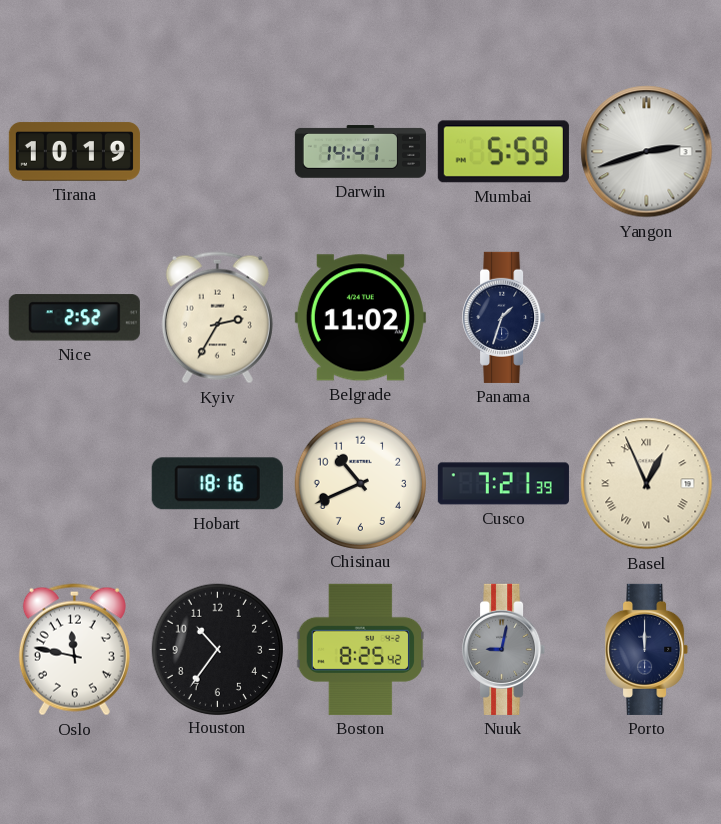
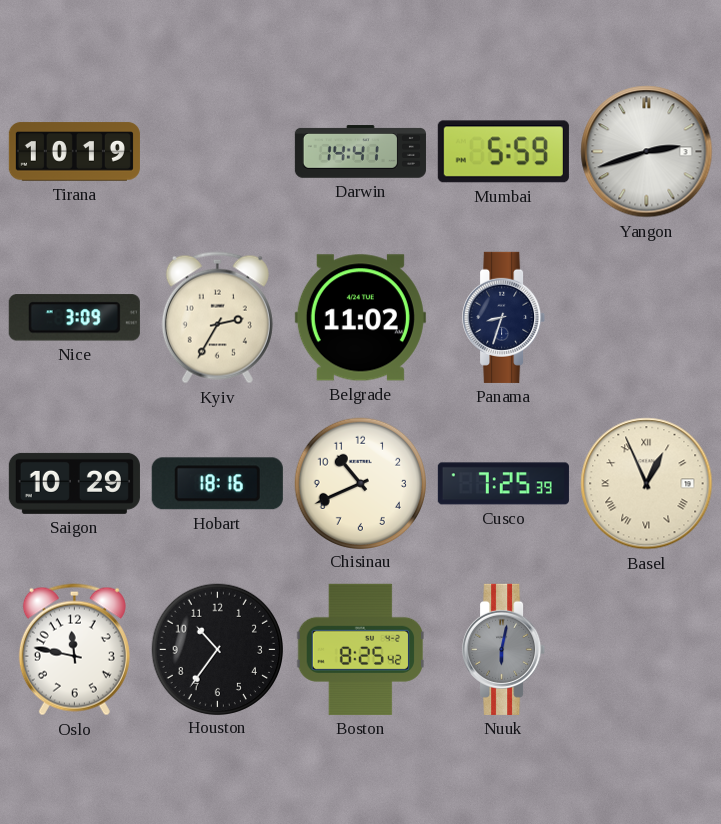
Nice: 2:52 -> 3:09 (74, 318)
Panama: 1:33 -> 8:33 (504, 317)
Saigon: none -> 10:29 (74, 483)
Cusco: 7:21 -> 7:25 (503, 484)
Nuuk: 9:02 -> 6:02 (504, 649)
Porto: 12:00 -> none (647, 649)
